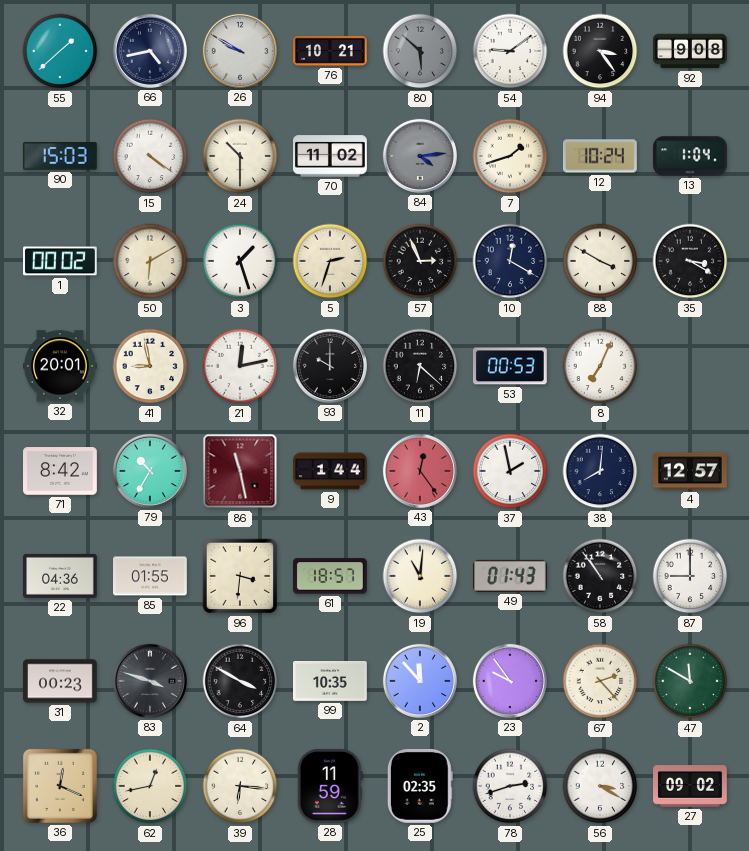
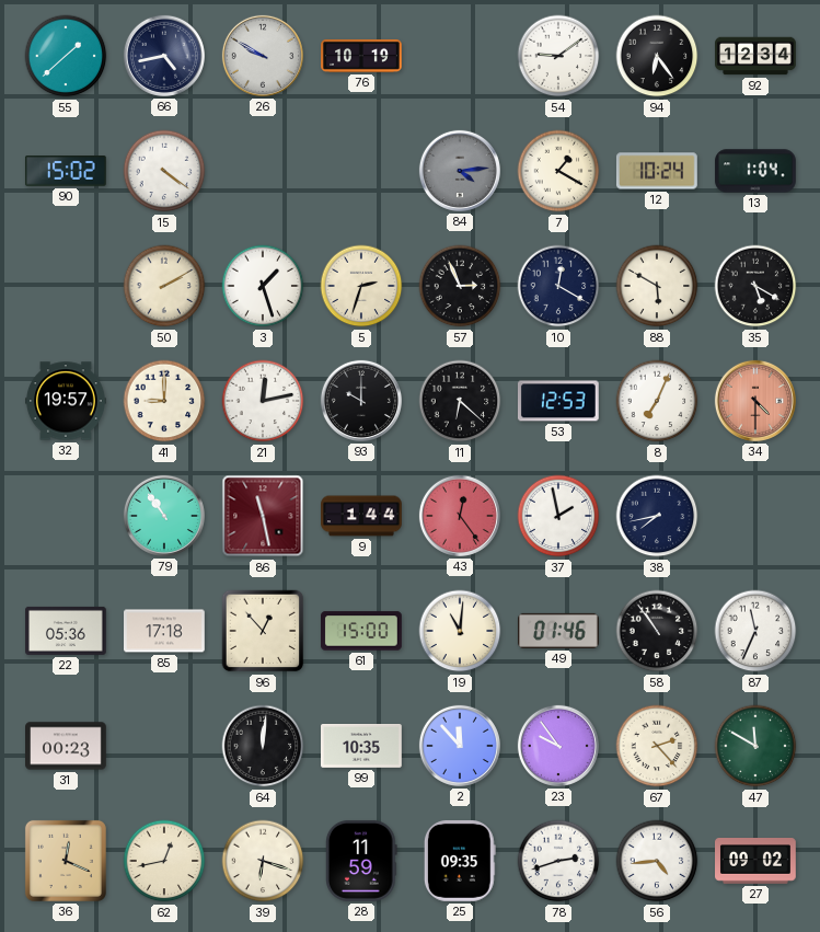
76: 10:21 -> 10:19 (361, 56)
80: 5:52 -> none (420, 51)
94: 3:24 -> 6:24 (657, 56)
92: 9:08 -> 12:34 (755, 56)
90: 15:03 -> 15:02 (66, 171)
24: 10:30 -> none (240, 156)
70: 11:02 -> none (331, 156)
7: 1:42 -> 1:20 (558, 171)
1: 00:02 -> none (61, 261)
50: 6:10 -> 2:10 (164, 286)
88: 3:50 -> 5:50 (657, 286)
35: 3:20 -> 5:20 (755, 286)
32: 20:01 -> 19:57 (66, 401)
41: 8:58 -> 9:00 (164, 401)
53: 00:53 -> 12:53 (558, 401)
34: none -> 4:30 (755, 401)
71: 8:42 -> none (61, 471)
79: 10:35 -> 10:54 (164, 516)
38: 8:01 -> 7:43 (657, 516)
4: 12:57 -> none (691, 471)
22: 04:36 -> 05:36 (67, 631)
85: 01:55 -> 17:18 (165, 631)
96: 3:31 -> 12:53 (263, 631)
61: 18:57 -> 15:00 (362, 631)
49: 01:43 -> 01:46 (559, 631)
87: 9:00 -> 11:34 (755, 631)
83: 3:48 -> none (150, 681)
64: 3:50 -> 12:01 (263, 746)
39: 6:16 -> 6:18 (263, 861)
25: 02:35 -> 09:35 (460, 861)
56: 3:20 -> 4:44 (657, 861)
